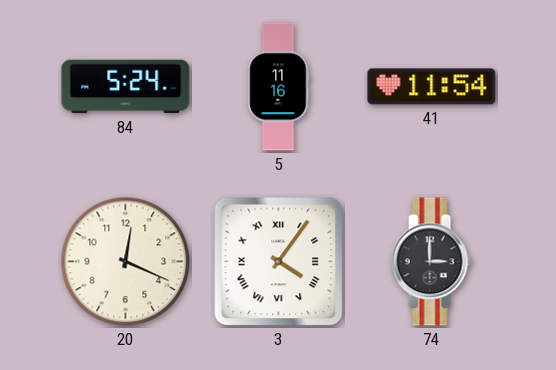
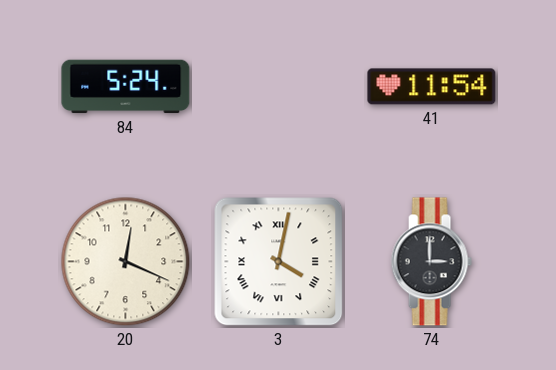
5: 11:16 -> none (279, 87)
3: 4:06 -> 4:02 (279, 262)
